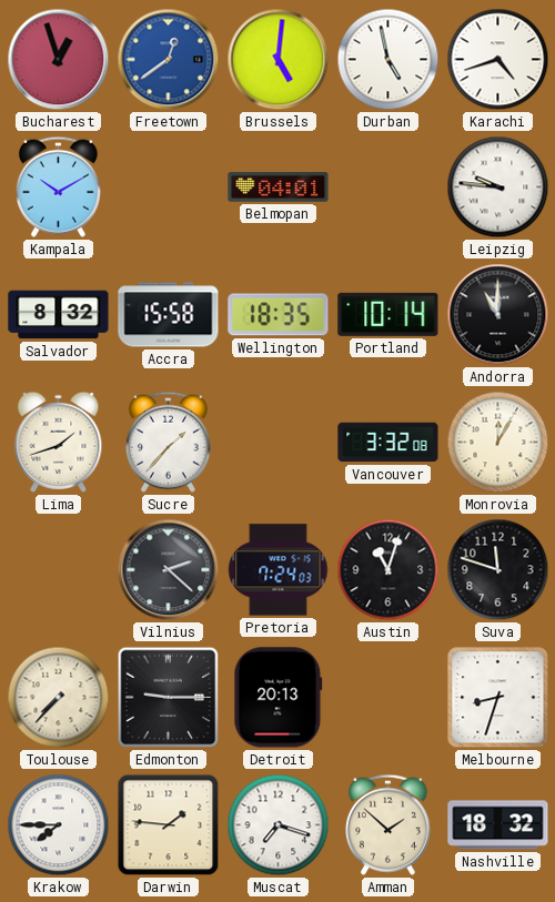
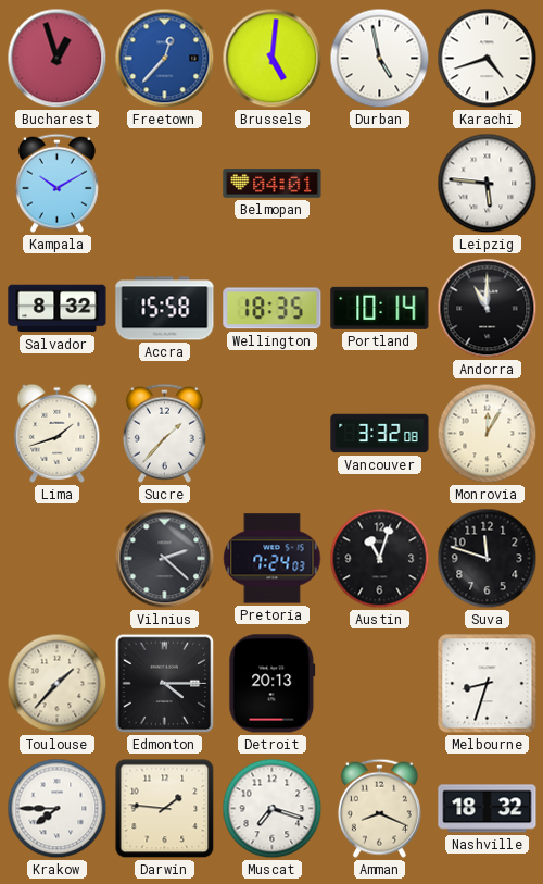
Freetown: 12:39 -> 12:37 (165, 59)
Leipzig: 9:46 -> 5:46 (488, 184)
Toulouse: 7:37 -> 1:37 (58, 684)
Edmonton: 9:15 -> 4:15 (165, 684)
Amman: 1:52 -> 8:19 (379, 808)
